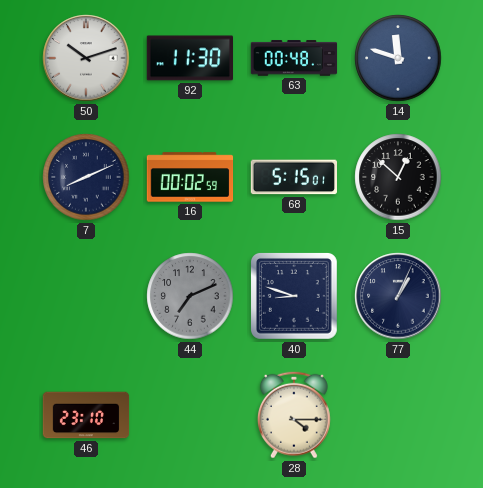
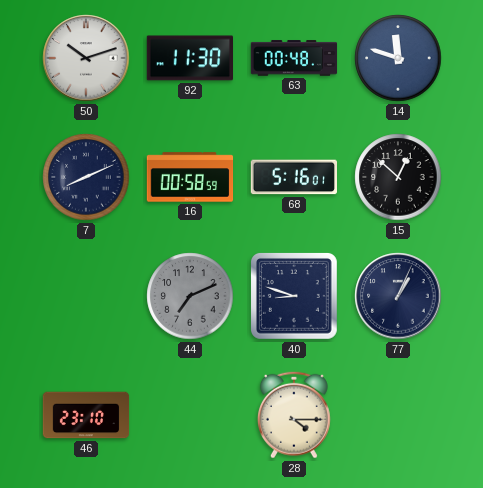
16: 00:02 -> 00:58 (190, 177)
68: 5:15 -> 5:16 (293, 177)
